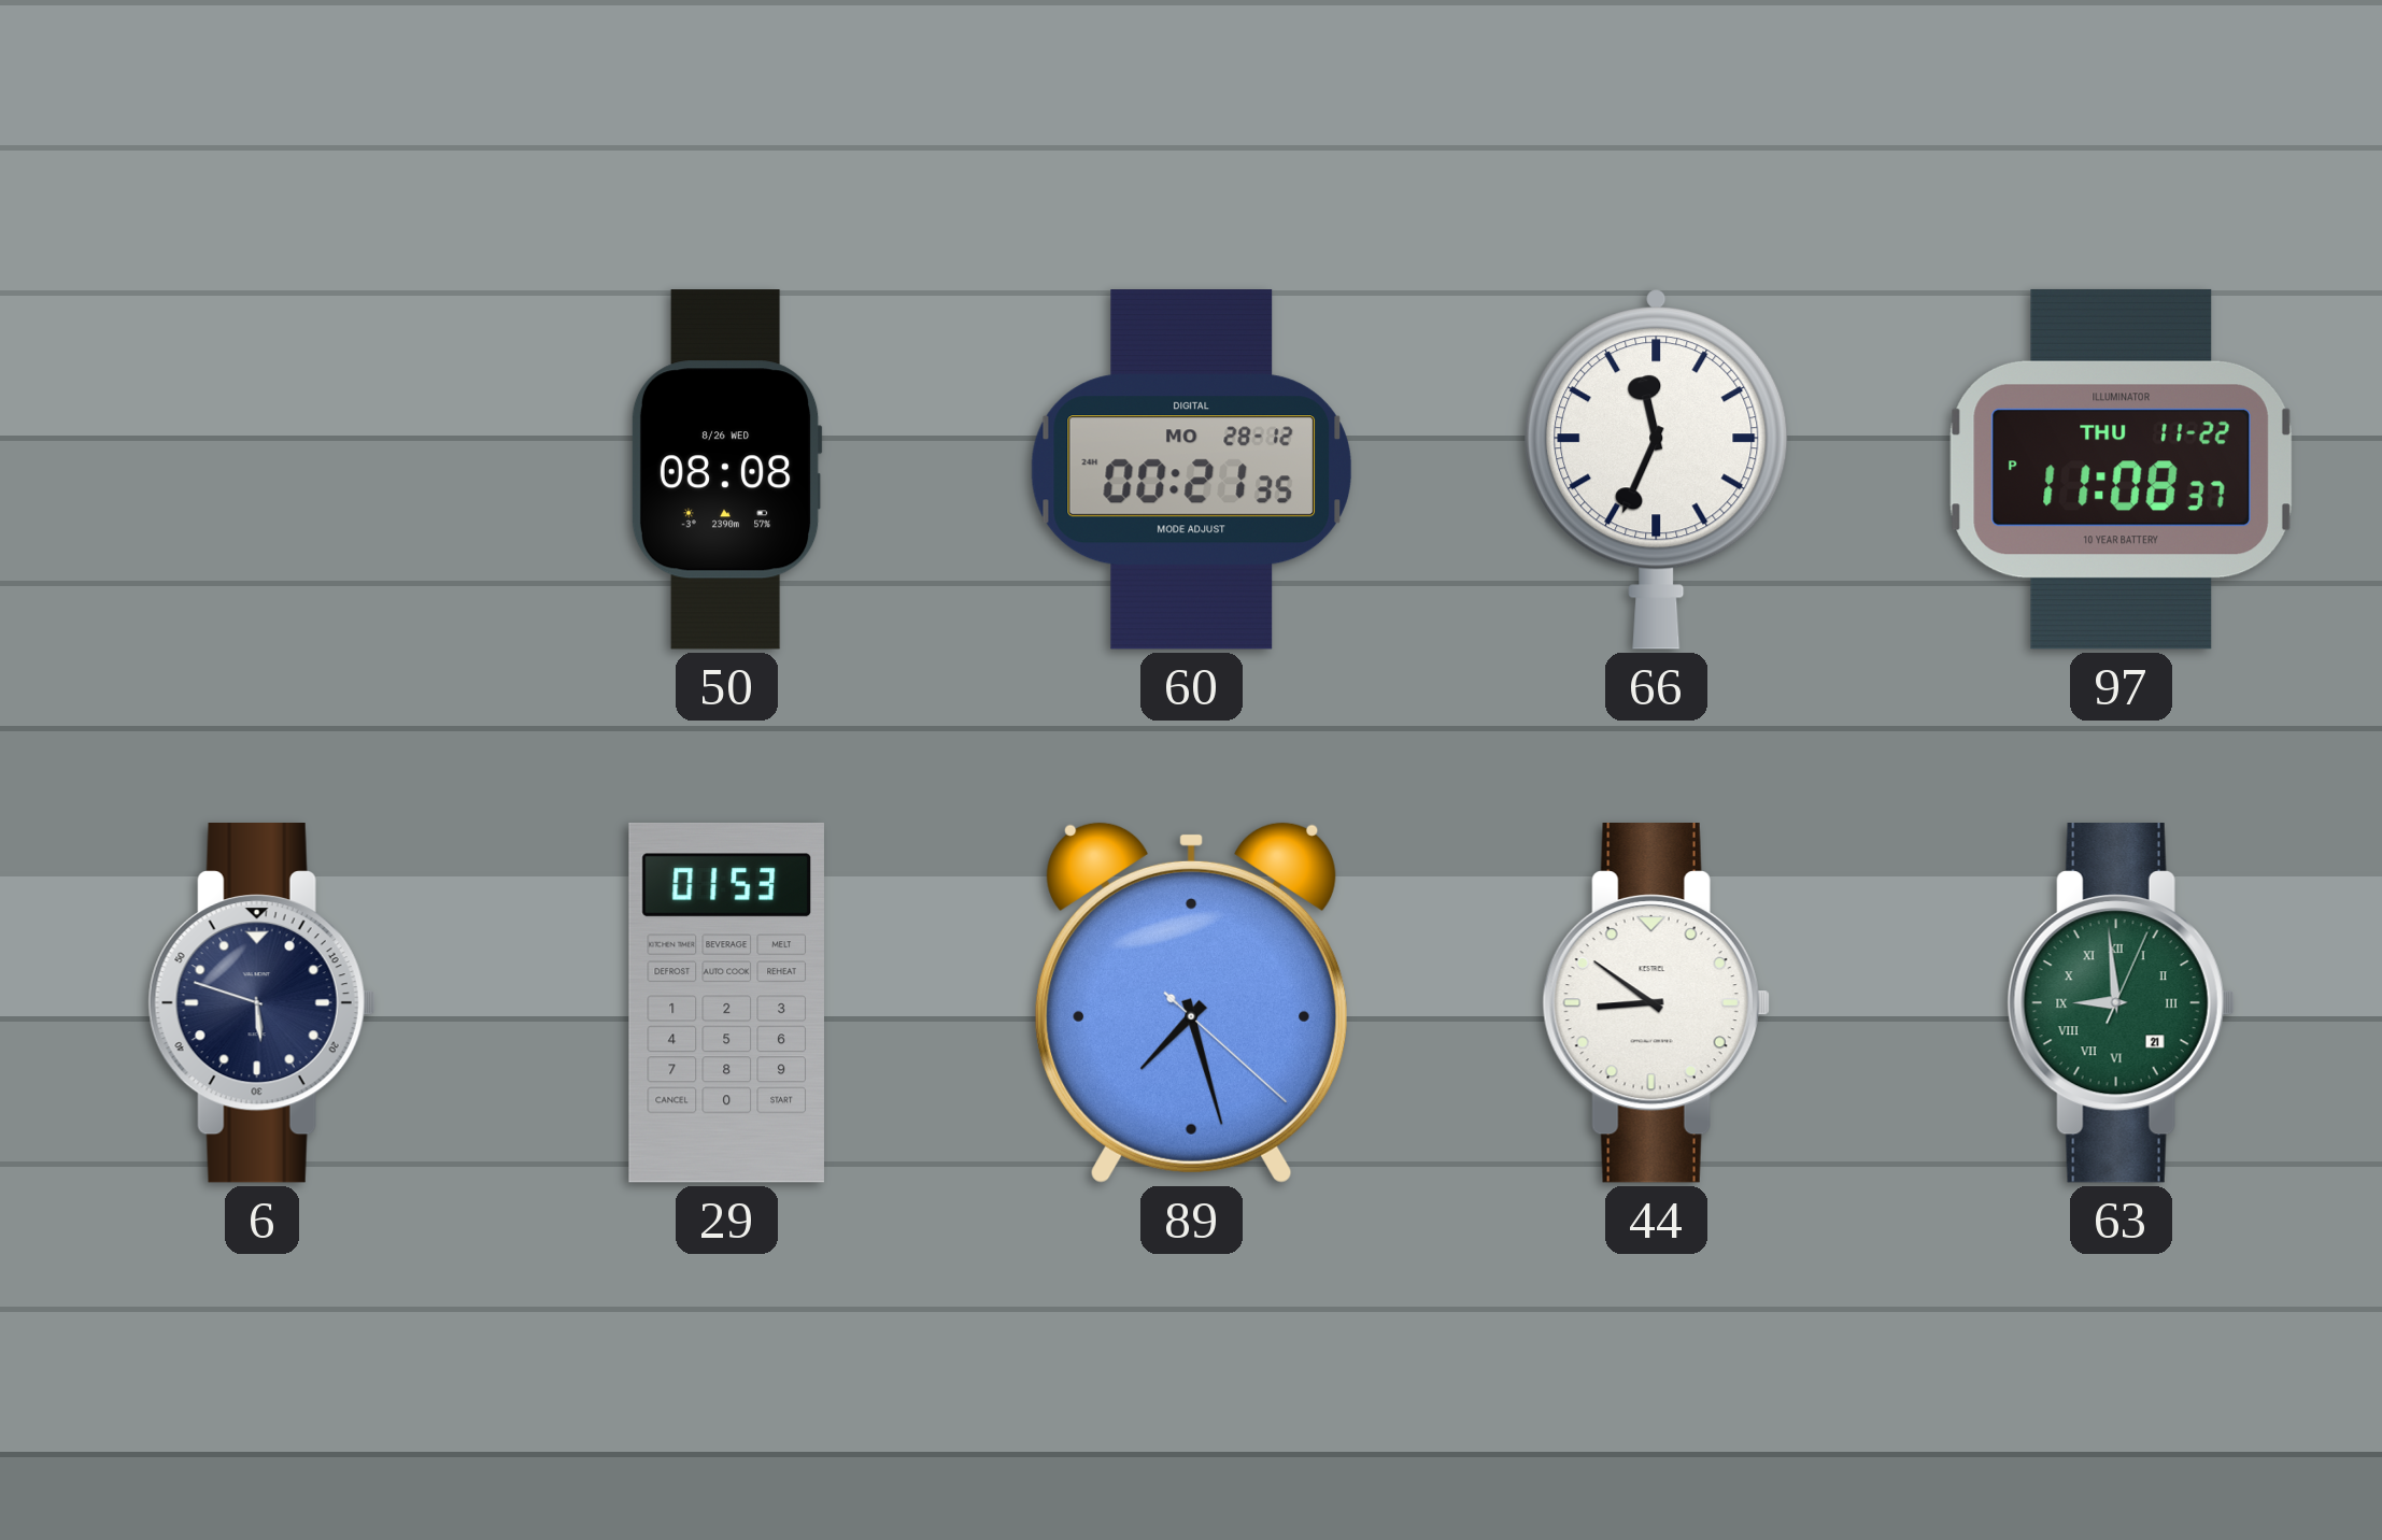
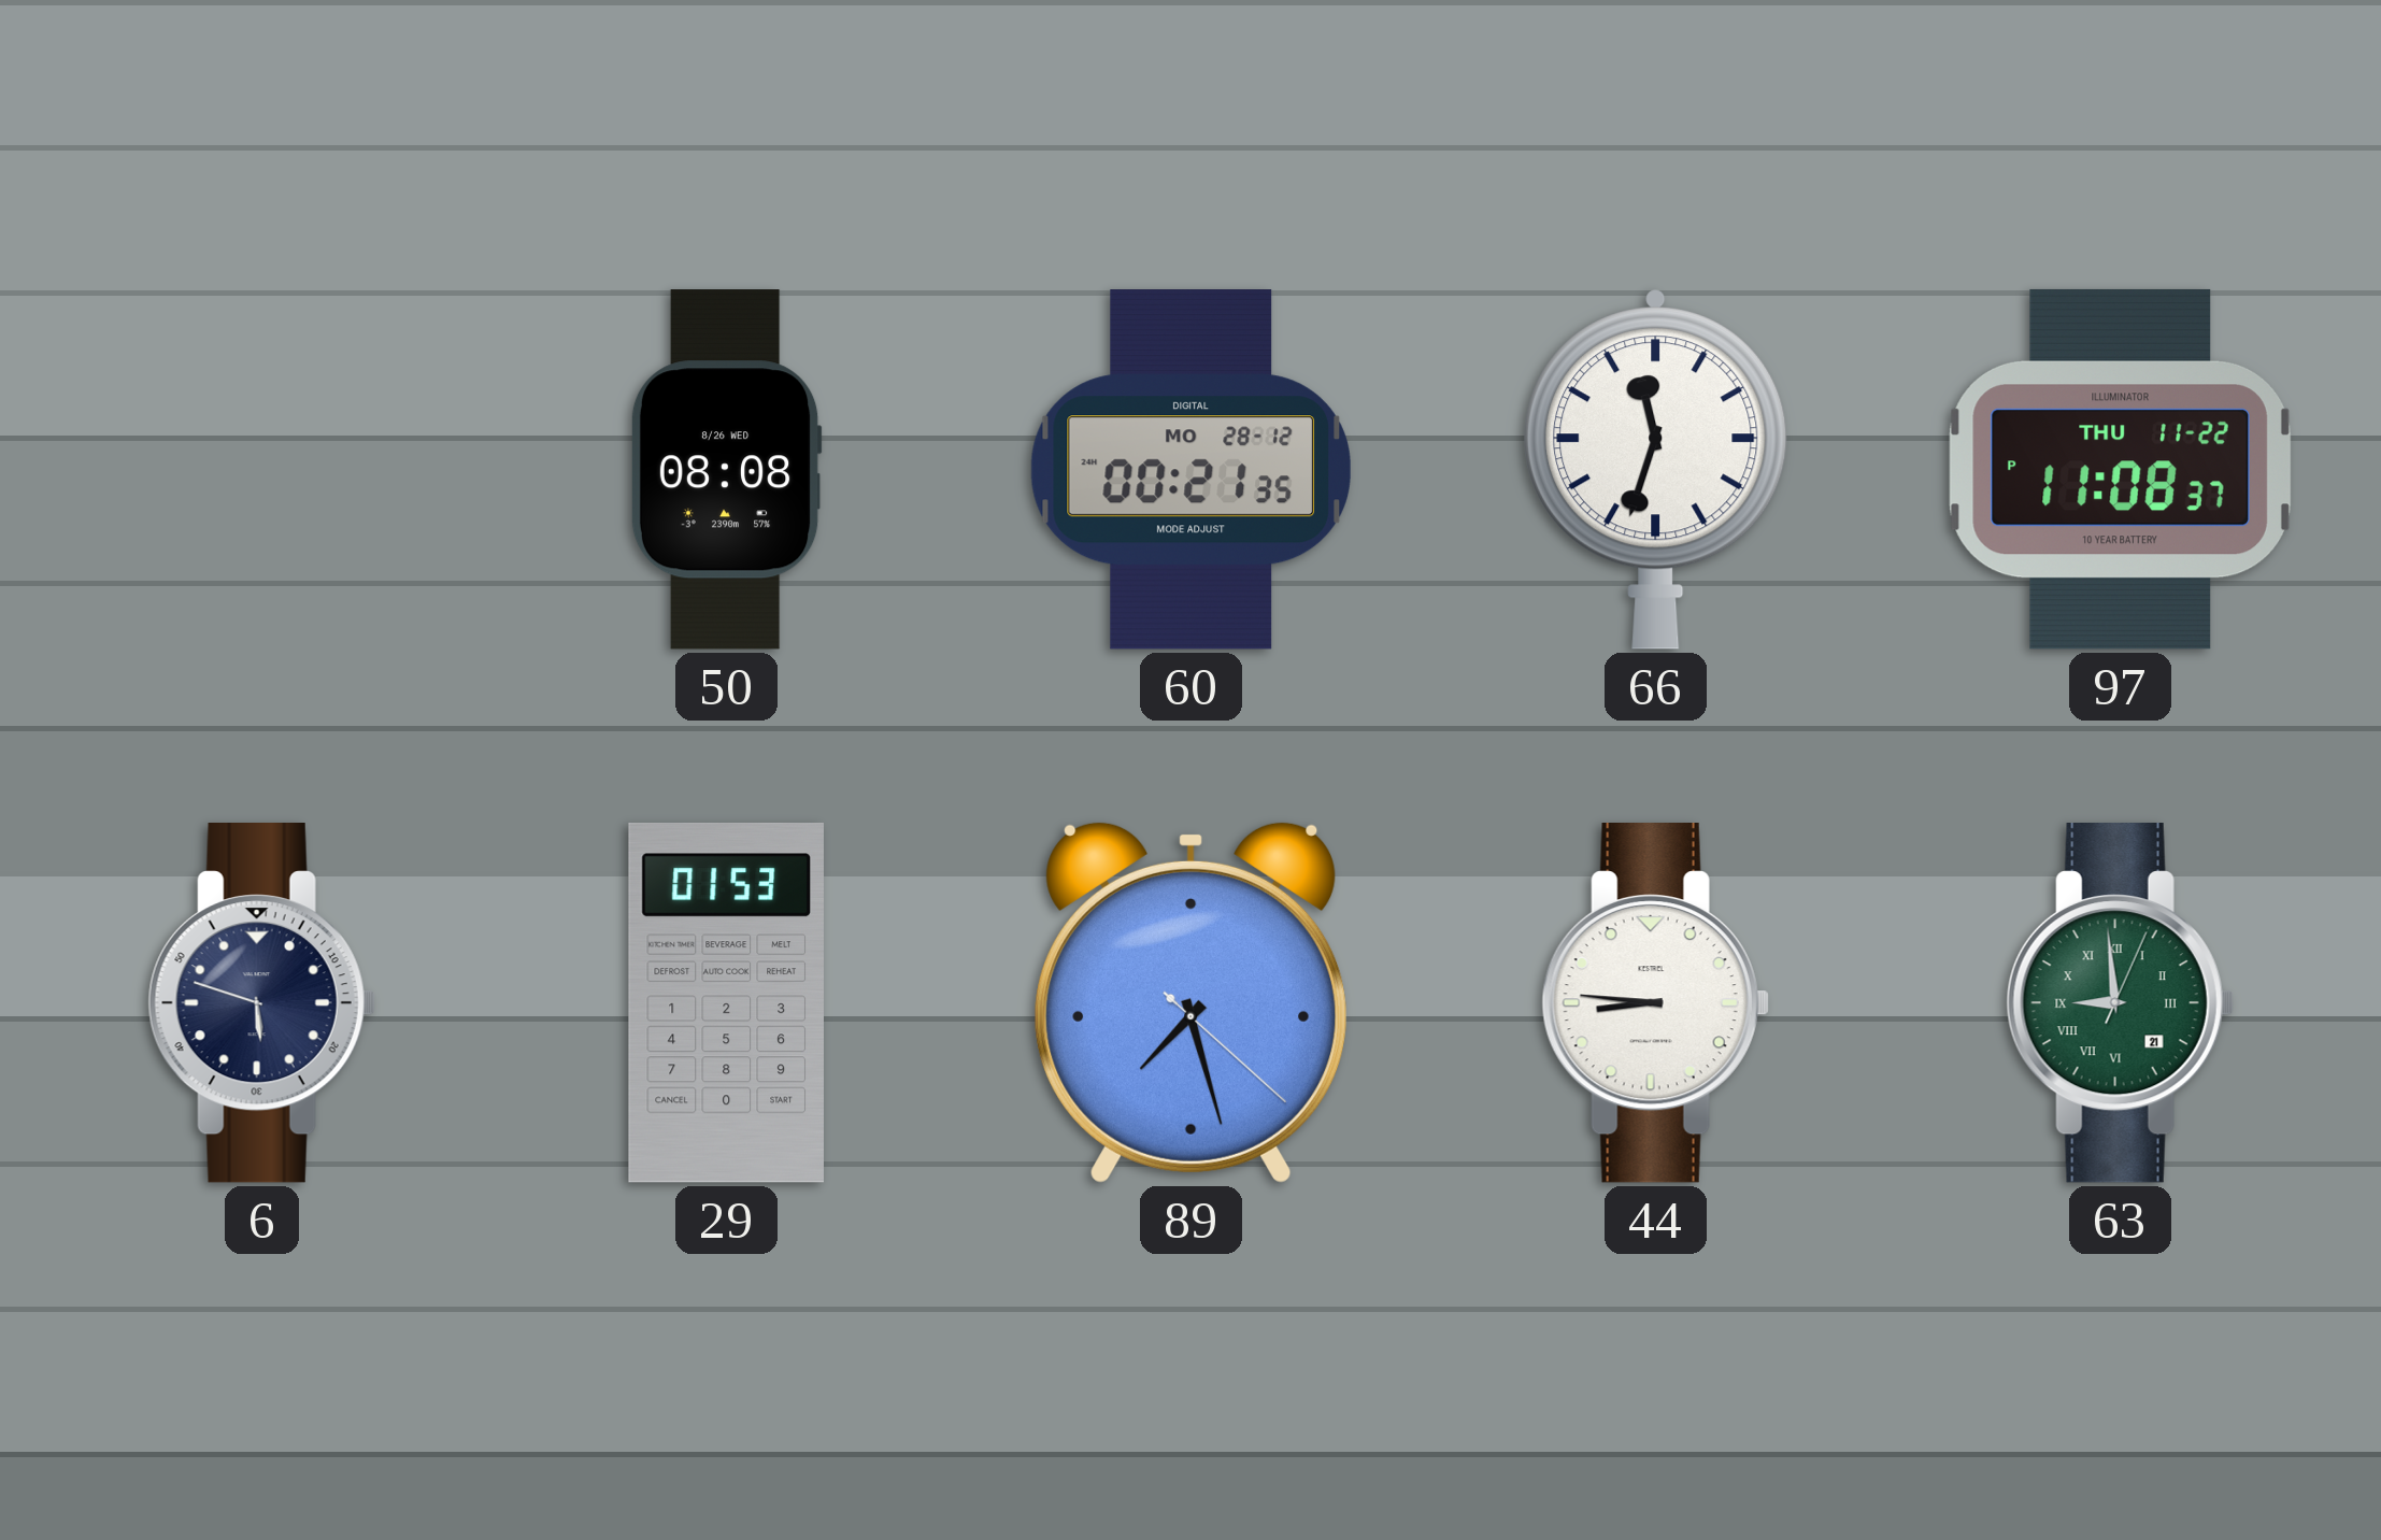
66: 11:34 -> 11:33 (1656, 469)
44: 8:51 -> 8:46 (1655, 1003)
